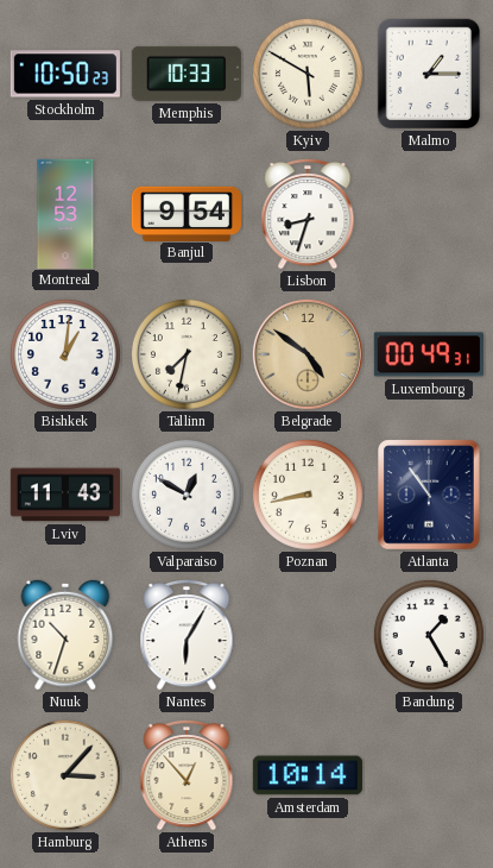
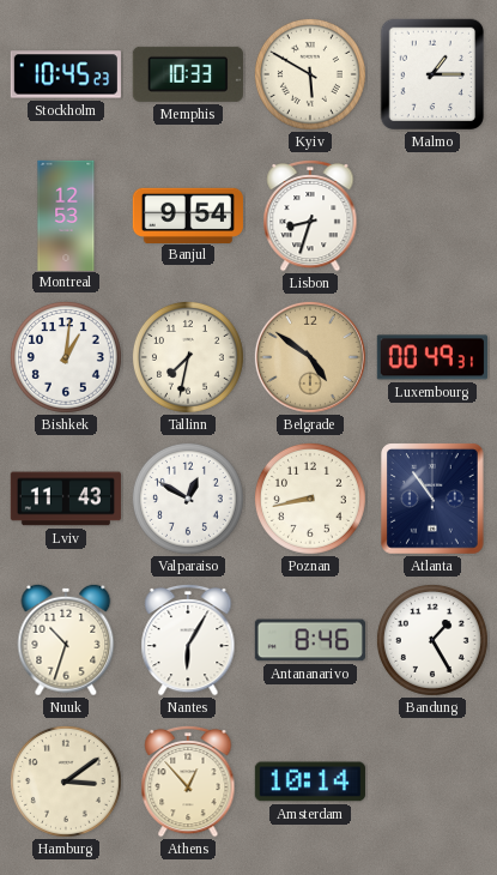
Stockholm: 10:50 -> 10:45 (66, 74)
Antananarivo: none -> 8:46 (310, 640)
Hamburg: 3:07 -> 3:09 (66, 782)
